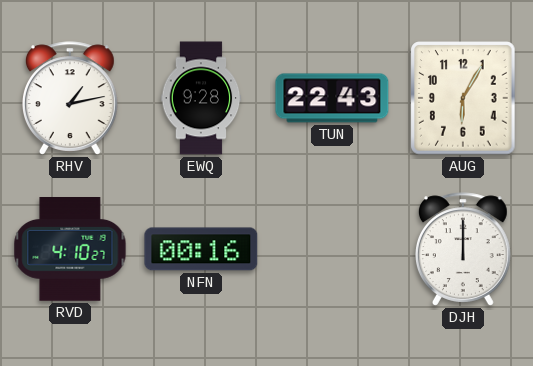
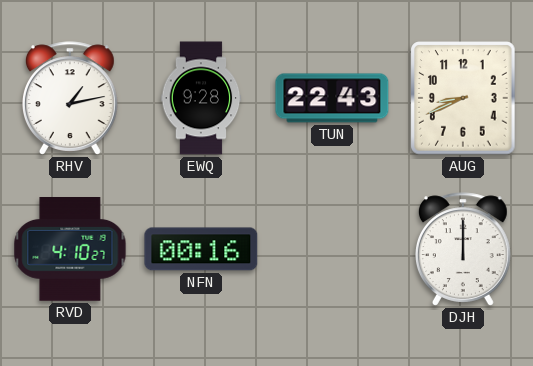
AUG: 6:05 -> 8:41 (463, 98)
